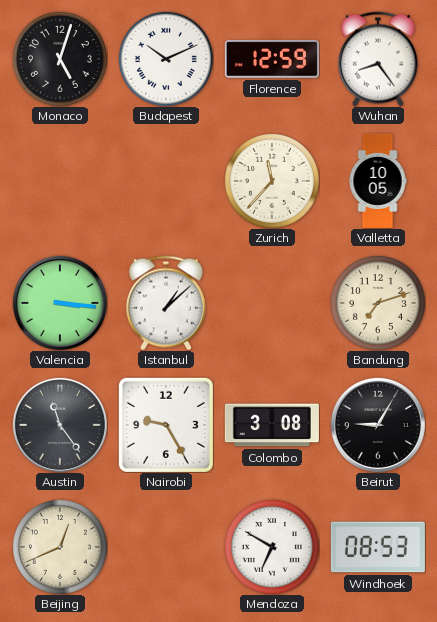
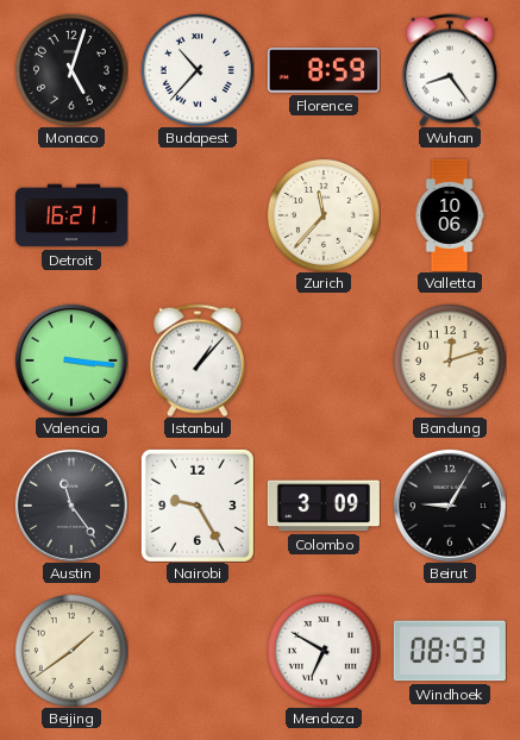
Budapest: 10:11 -> 10:37 (198, 70)
Florence: 12:59 -> 8:59 (324, 70)
Detroit: none -> 16:21 (71, 215)
Valletta: 10:05 -> 10:06 (450, 215)
Istanbul: 1:08 -> 1:07 (198, 360)
Bandung: 7:12 -> 12:12 (450, 360)
Colombo: 3:08 -> 3:09 (324, 506)
Beijing: 12:41 -> 1:39 (71, 651)
